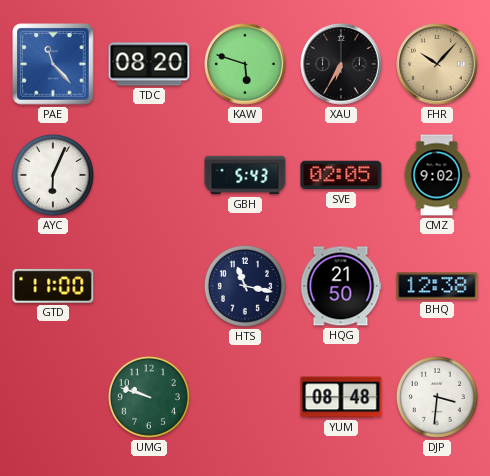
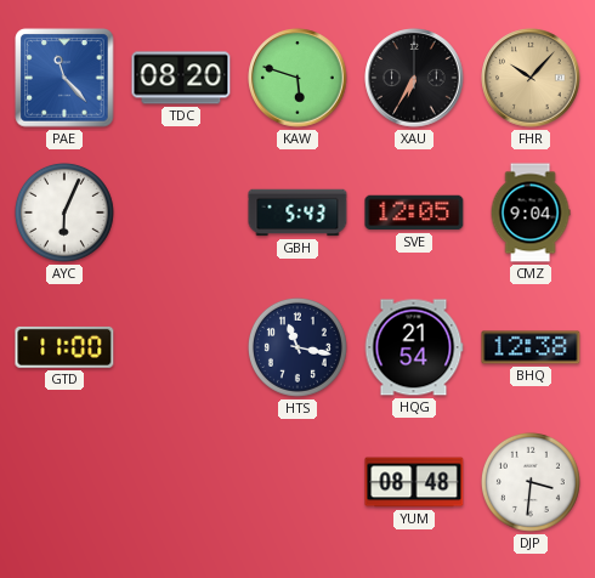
SVE: 02:05 -> 12:05 (414, 212)
CMZ: 9:02 -> 9:04 (531, 212)
HQG: 21:50 -> 21:54 (414, 347)
UMG: 9:48 -> none (149, 397)
